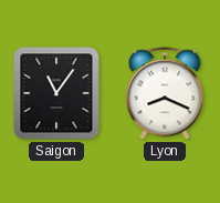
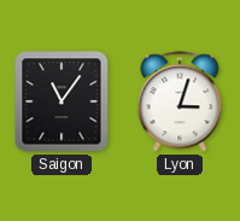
Lyon: 8:19 -> 3:03 (180, 101)
